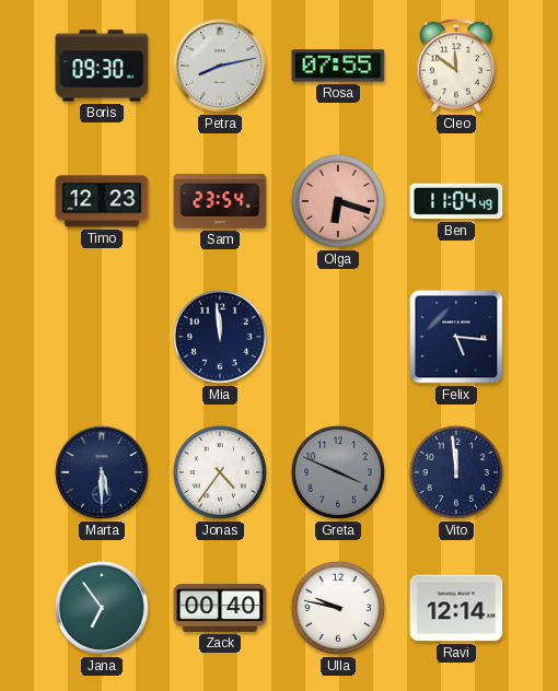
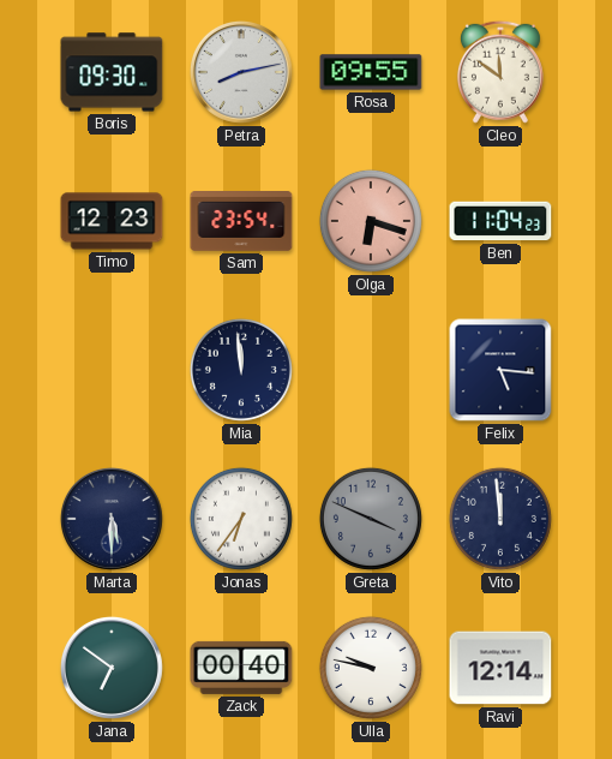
Rosa: 07:55 -> 09:55 (371, 72)
Ben: 11:04:49 -> 11:04:23 (500, 221)
Jonas: 4:36 -> 6:36 (241, 519)
Jana: 6:54 -> 6:51 (112, 668)
